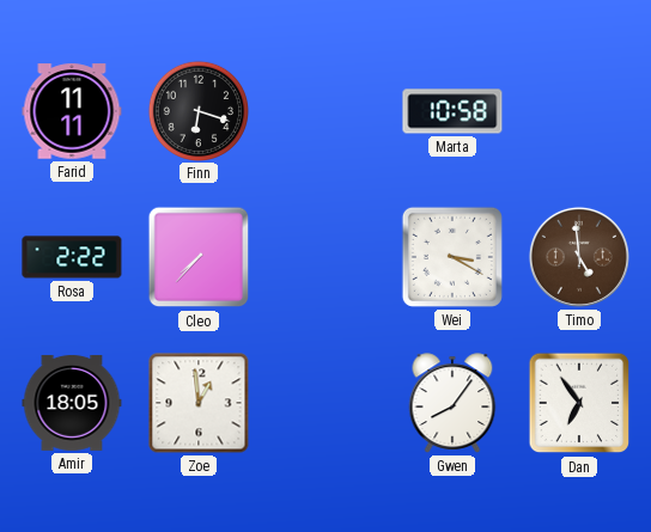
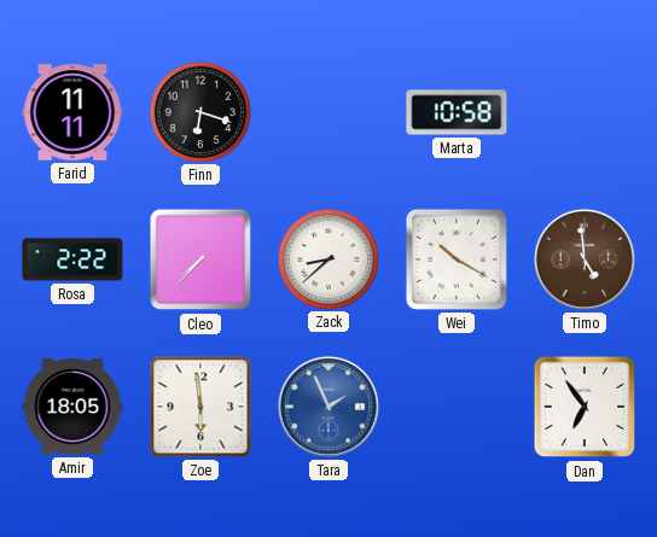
Zack: none -> 8:38 (327, 258)
Wei: 3:20 -> 10:20 (457, 259)
Zoe: 12:59 -> 5:59 (200, 407)
Tara: none -> 1:56 (328, 407)
Gwen: 8:06 -> none (452, 403)
